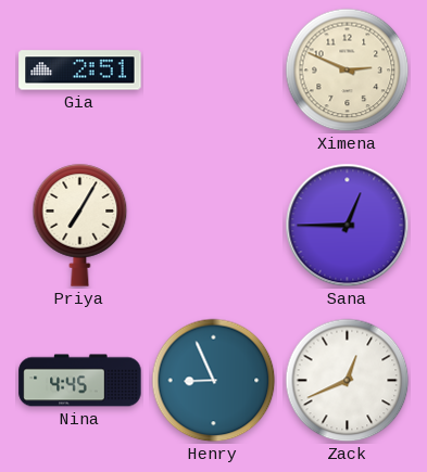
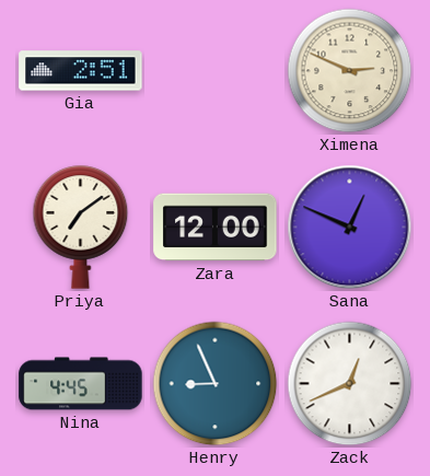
Priya: 7:05 -> 7:09 (81, 228)
Zara: none -> 12:00 (216, 228)
Sana: 12:45 -> 12:49 (350, 228)
